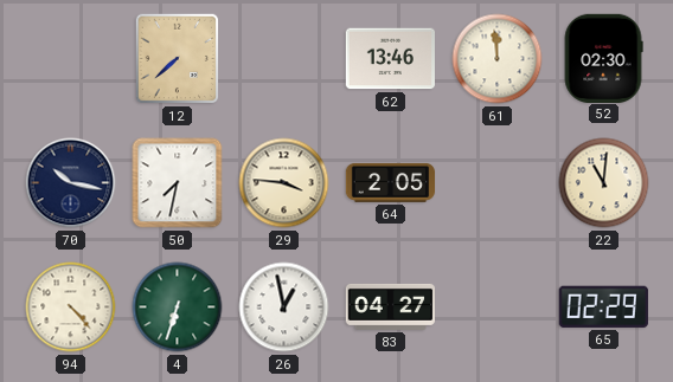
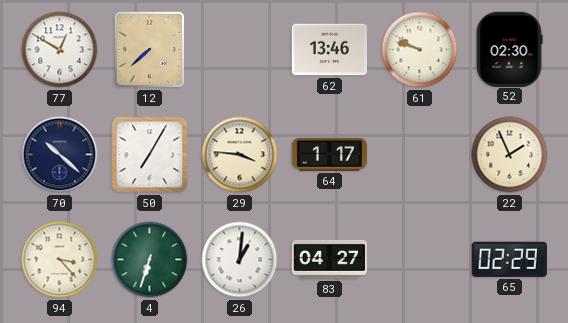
77: none -> 12:50 (60, 50)
61: 11:59 -> 9:48 (420, 50)
70: 10:17 -> 10:22 (60, 155)
50: 7:32 -> 7:05 (150, 155)
64: 2:05 -> 1:17 (330, 155)
22: 11:01 -> 1:56 (510, 155)
94: 4:23 -> 3:23 (60, 260)
26: 12:58 -> 1:01 (240, 260)
